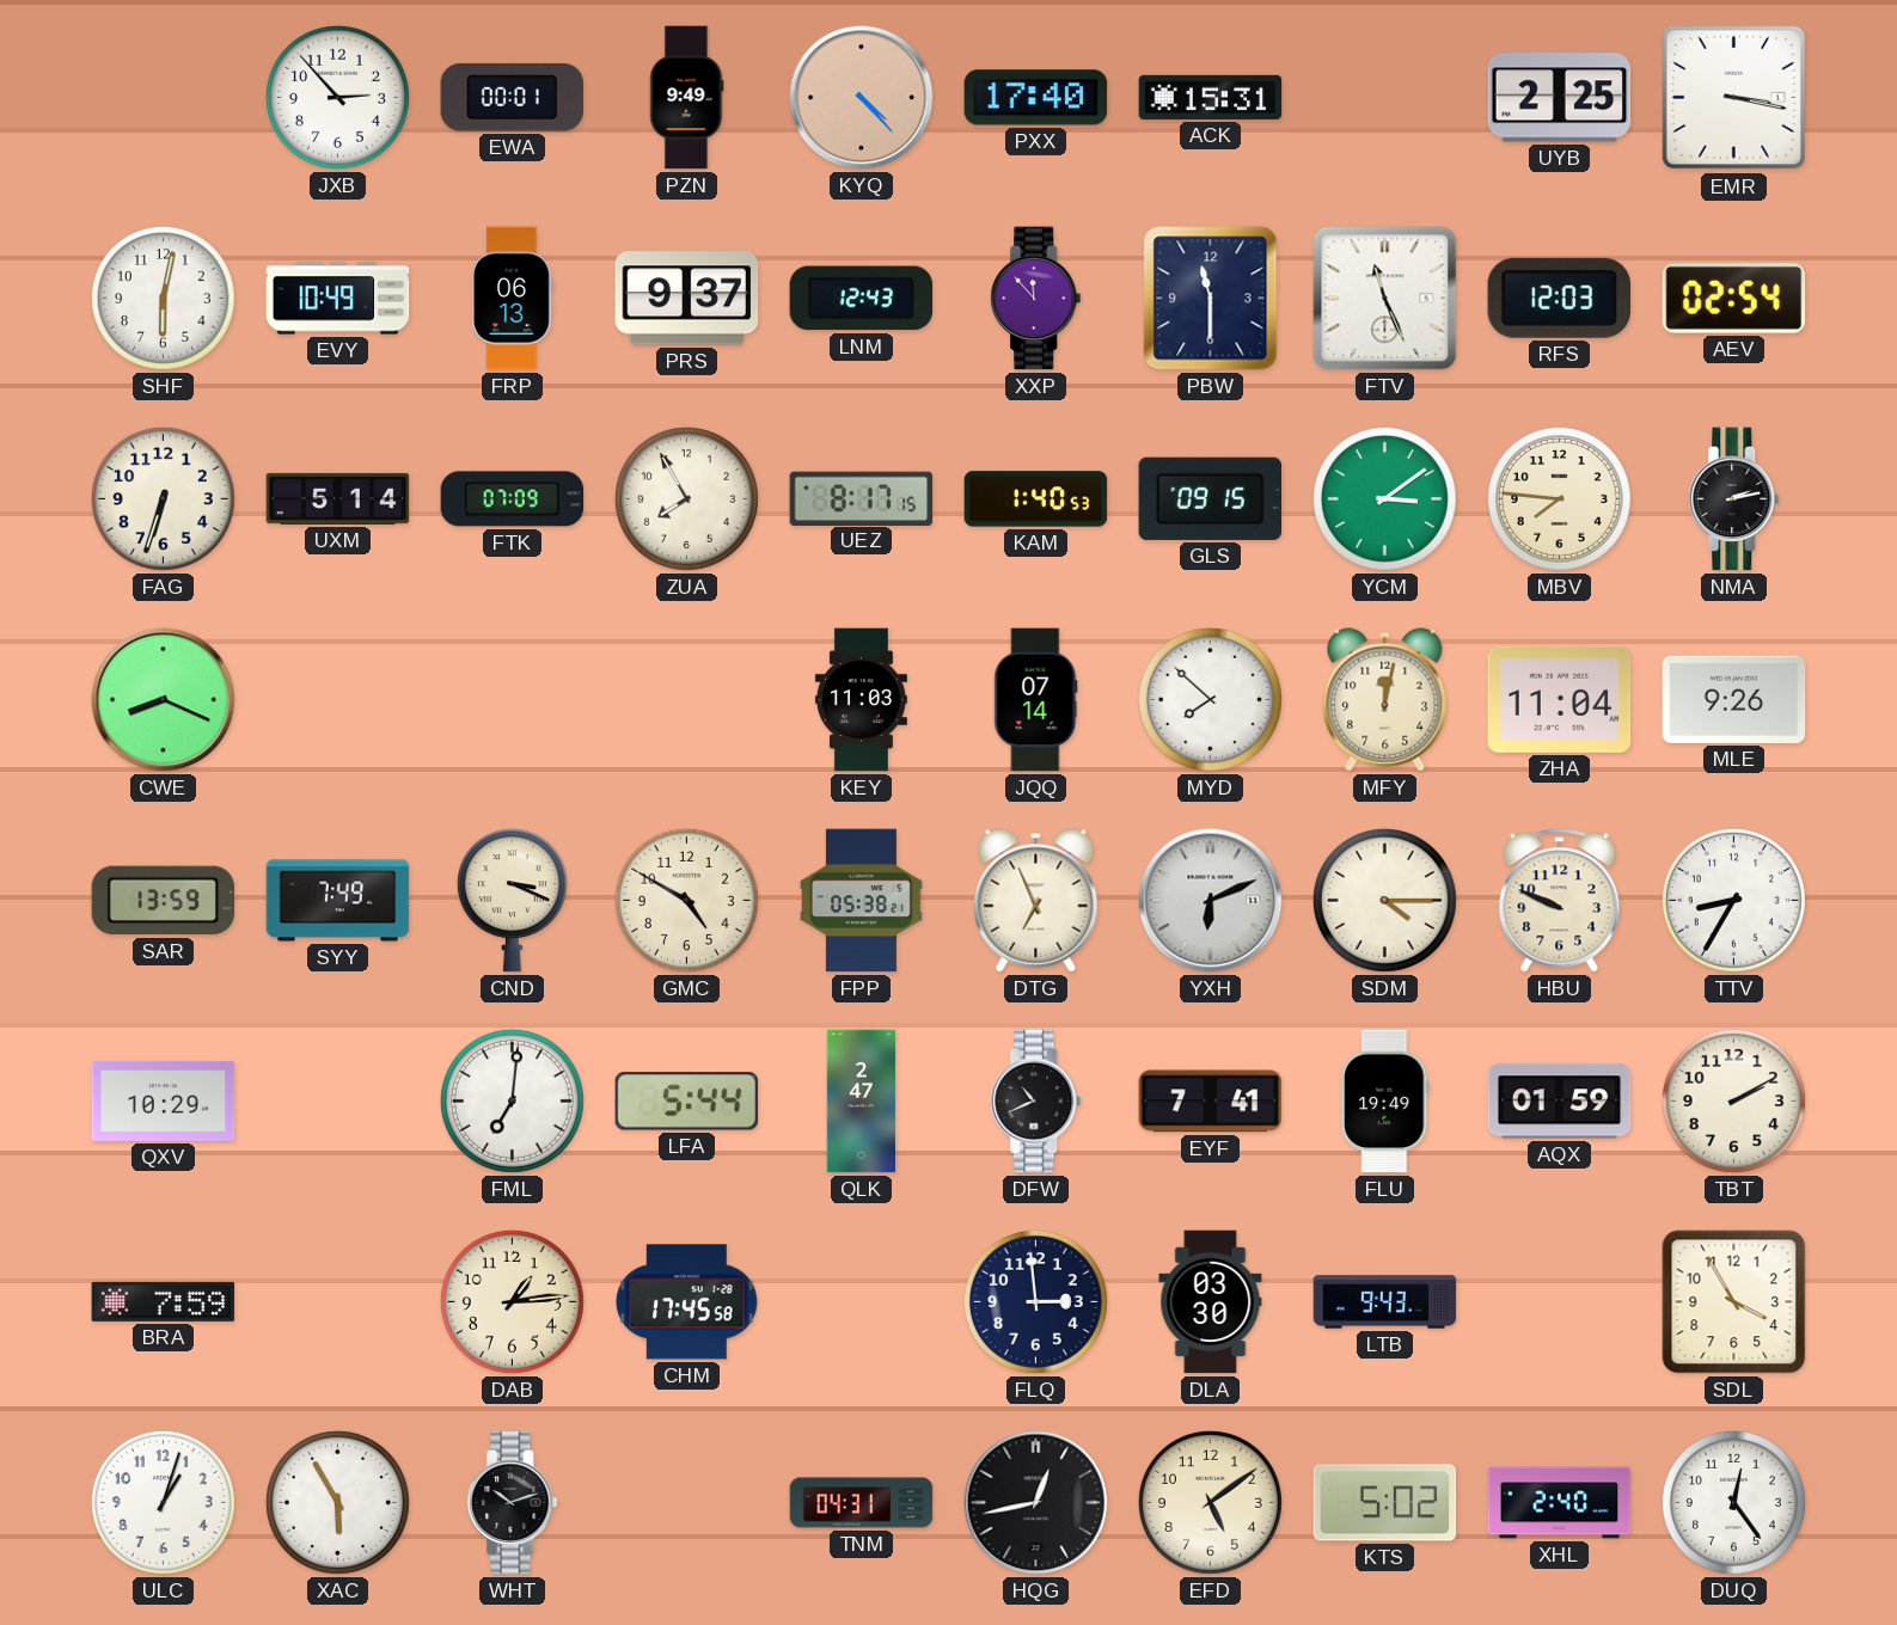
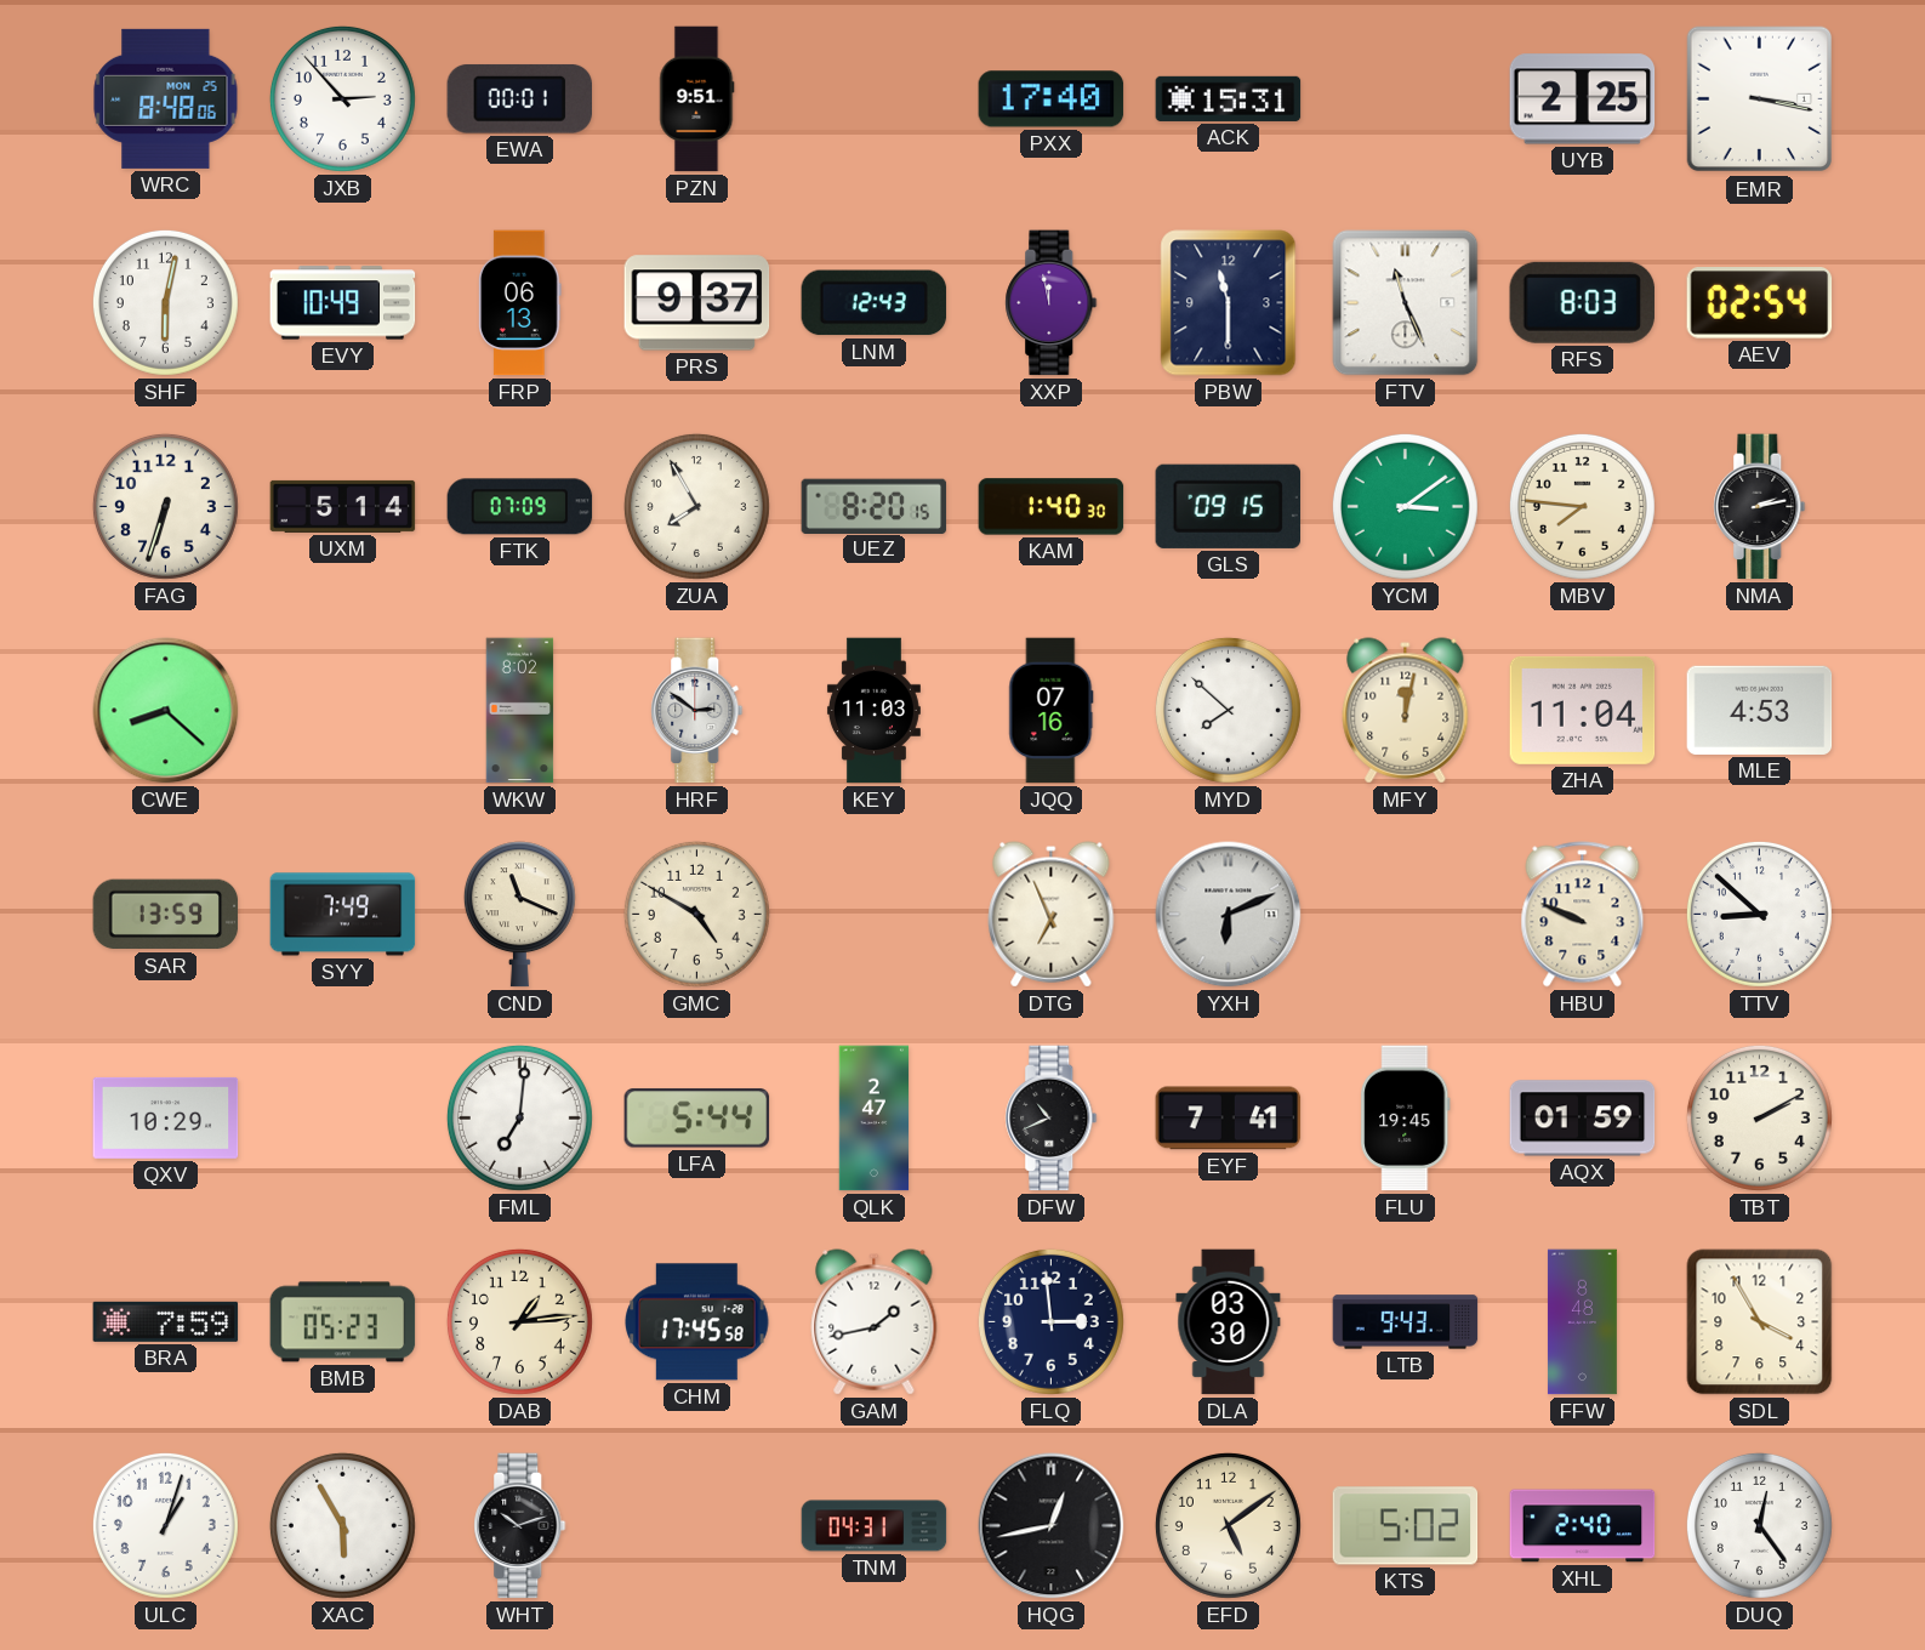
WRC: none -> 8:48 (166, 98)
PZN: 9:49 -> 9:51 (697, 99)
KYQ: 4:23 -> none (862, 98)
XXP: 11:53 -> 11:58 (1052, 303)
RFS: 12:03 -> 8:03 (1582, 302)
UEZ: 8:17 -> 8:20 (875, 506)
KAM: 1:40:53 -> 1:40:30 (1052, 507)
CWE: 8:19 -> 8:22 (166, 711)
WKW: none -> 8:02 (520, 711)
HRF: none -> 2:51 (697, 711)
JQQ: 07:14 -> 07:16 (1052, 711)
MLE: 9:26 -> 4:53 (1760, 710)
CND: 3:19 -> 11:19 (519, 915)
FPP: 05:38 -> none (862, 901)
SDM: 4:15 -> none (1384, 900)
TTV: 8:35 -> 8:52 (1759, 914)
FLU: 19:49 -> 19:45 (1406, 1119)
BMB: none -> 05:23 (343, 1322)
GAM: none -> 1:43 (875, 1322)
FFW: none -> 8:48 (1582, 1322)
